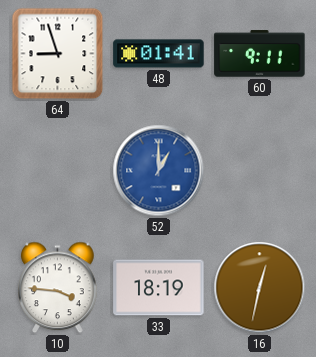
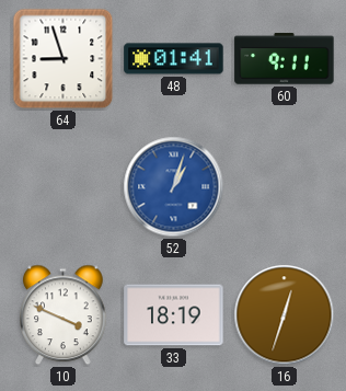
52: 1:00 -> 1:03 (174, 187)
10: 3:46 -> 3:49 (64, 315)
16: 12:32 -> 12:33 (285, 315)
